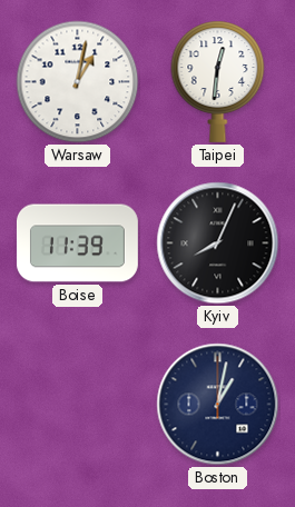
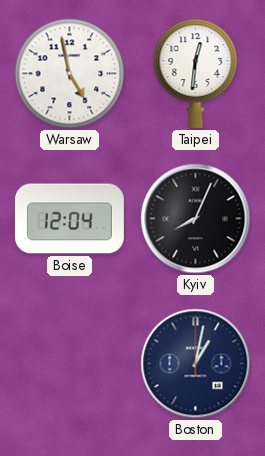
Warsaw: 1:02 -> 4:58 (70, 74)
Boise: 11:39 -> 12:04 (69, 219)
